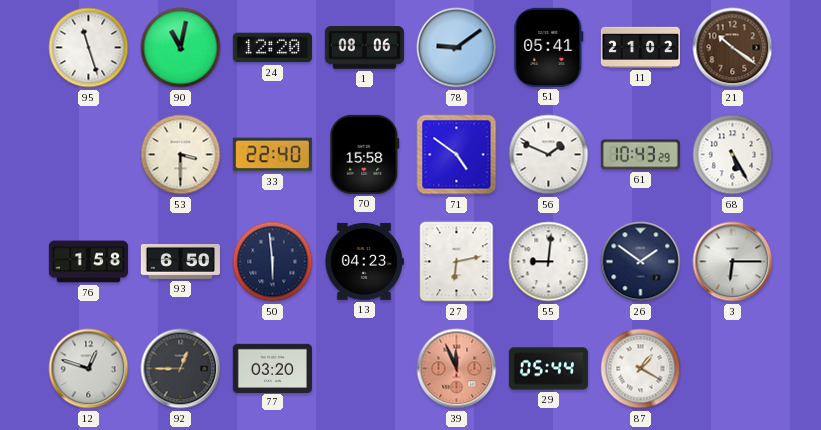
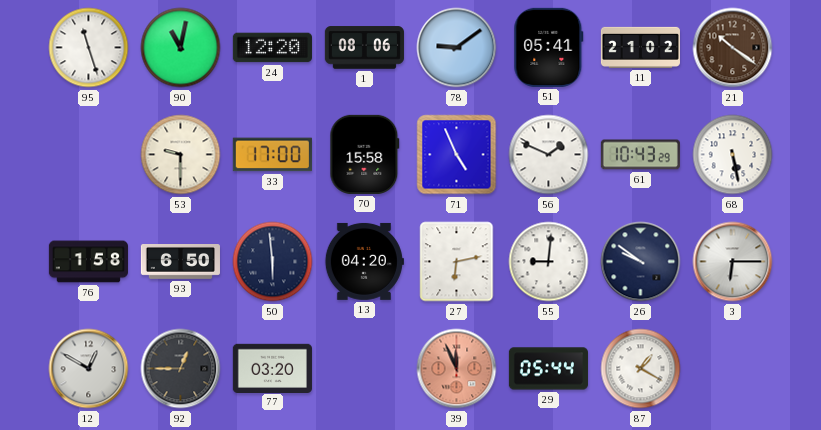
53: 3:30 -> 9:30 (181, 155)
33: 22:40 -> 17:00 (272, 155)
71: 4:51 -> 4:56 (457, 155)
68: 5:25 -> 5:28 (733, 155)
13: 04:23 -> 04:20 (364, 261)
26: 1:51 -> 9:51 (641, 262)
12: 12:48 -> 12:50 (89, 369)
